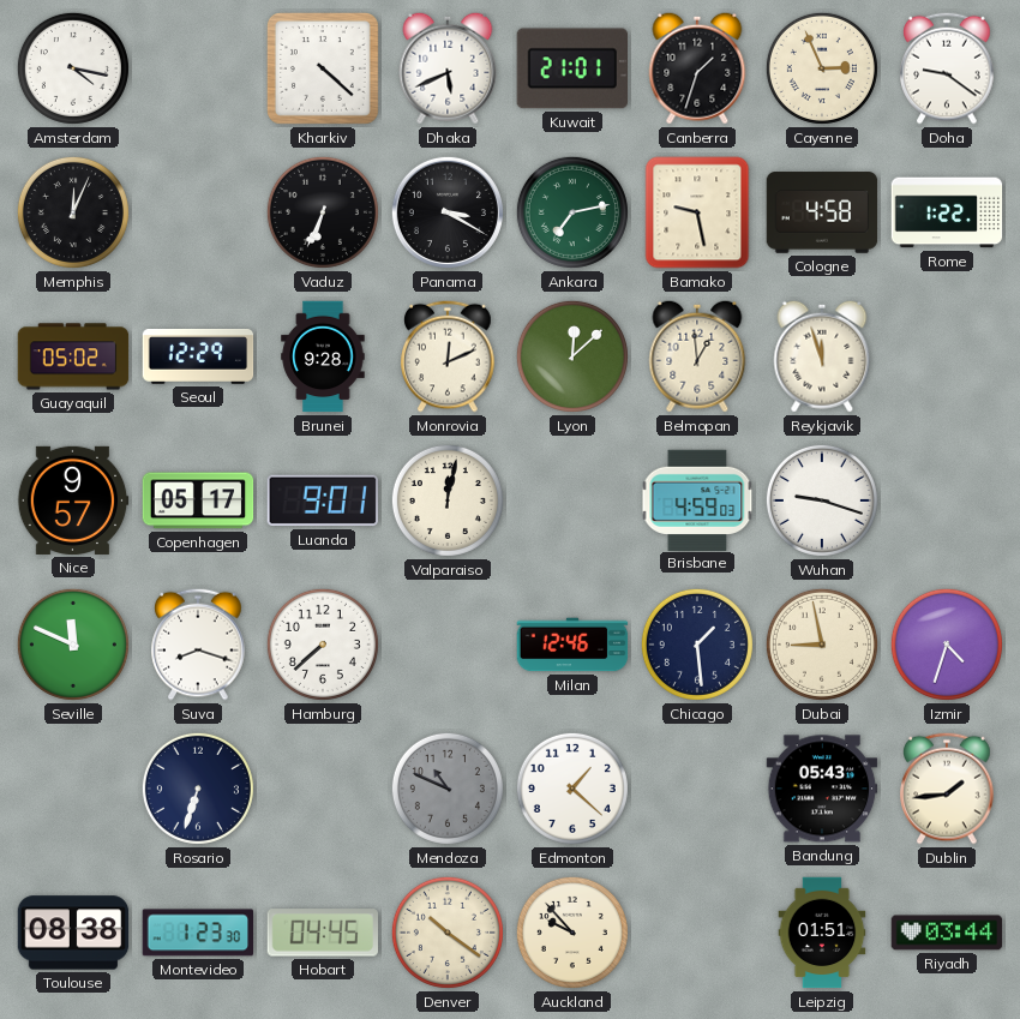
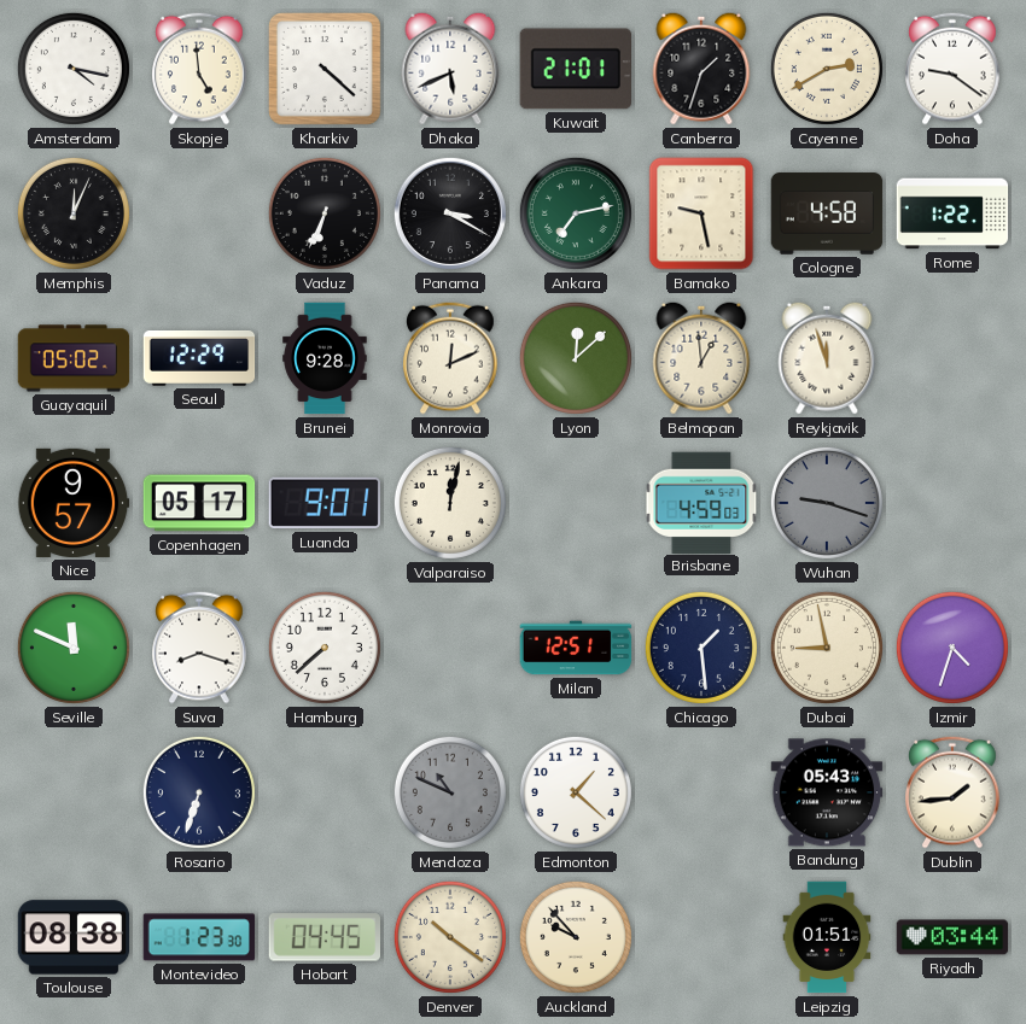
Skopje: none -> 4:59 (199, 69)
Cayenne: 2:56 -> 2:40 (827, 69)
Wuhan dial: white -> grey (827, 503)
Milan: 12:46 -> 12:51 (576, 648)
